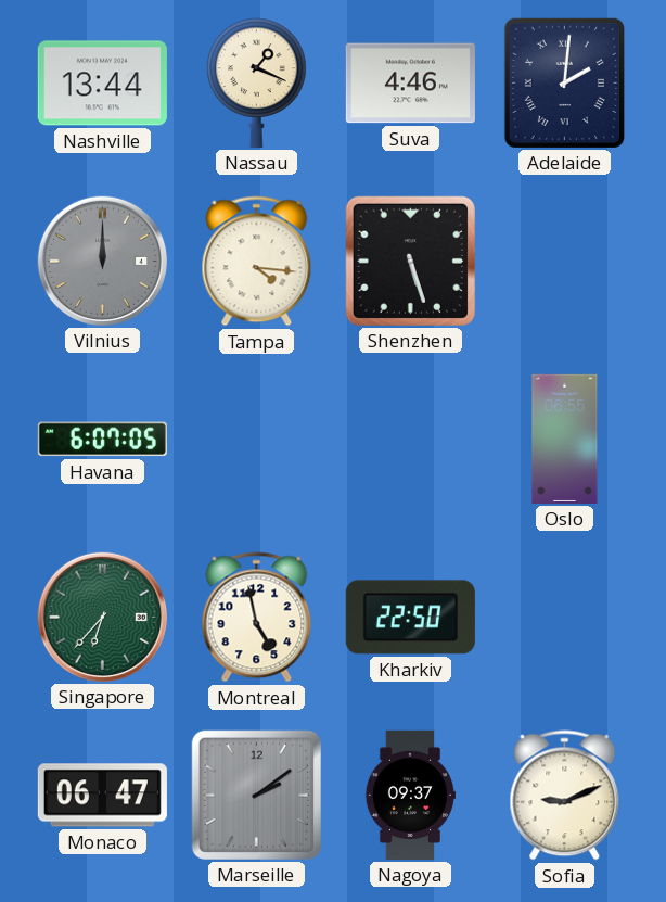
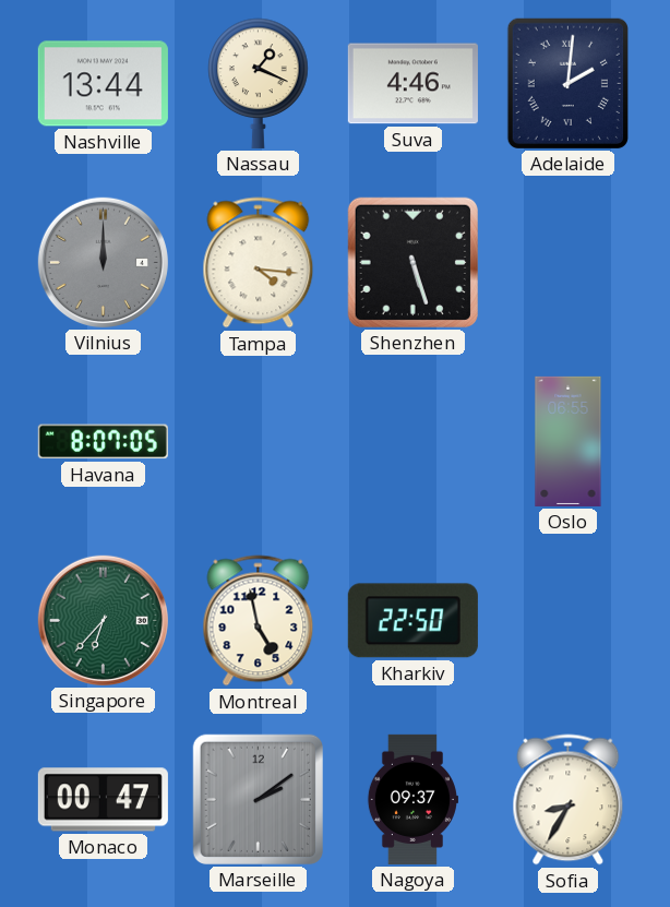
Havana: 6:07 -> 8:07 (103, 442)
Monaco: 06:47 -> 00:47 (103, 800)
Sofia: 9:11 -> 8:35 (569, 800)
